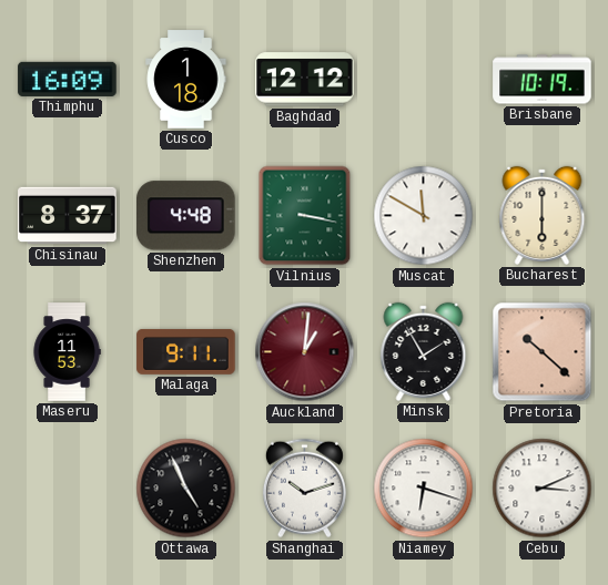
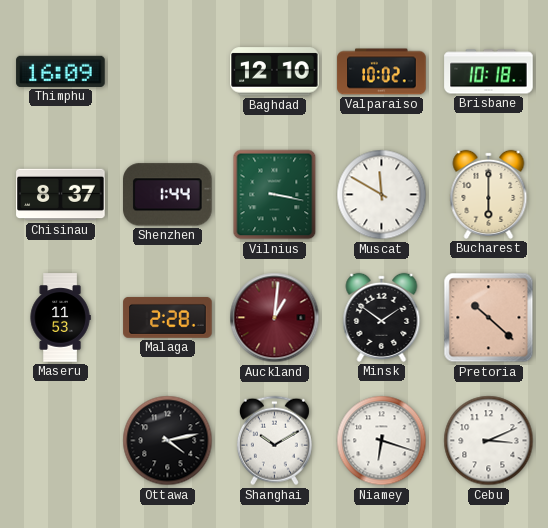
Cusco: 1:18 -> none (186, 80)
Baghdad: 12:12 -> 12:10 (275, 72)
Valparaiso: none -> 10:02 (382, 72)
Brisbane: 10:19 -> 10:18 (489, 72)
Shenzhen: 4:48 -> 1:44 (168, 195)
Malaga: 9:11 -> 2:28 (168, 317)
Minsk: 1:55 -> 1:51 (382, 317)
Ottawa: 4:56 -> 4:13 (168, 441)
Shanghai: 10:12 -> 10:10 (274, 441)
